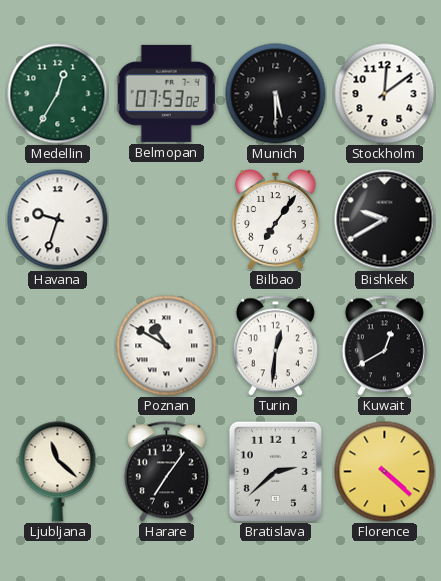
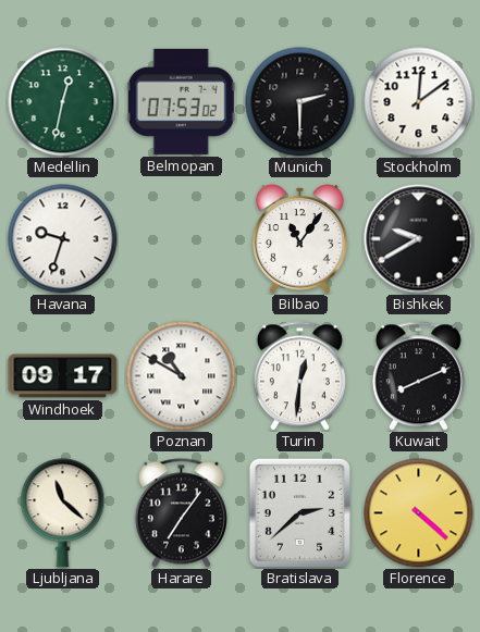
Medellin: 12:35 -> 12:32 (63, 102)
Munich: 5:30 -> 2:30 (300, 102)
Bilbao: 7:06 -> 11:06 (300, 239)
Windhoek: none -> 09:17 (63, 376)
Kuwait: 12:40 -> 8:11 (418, 376)
